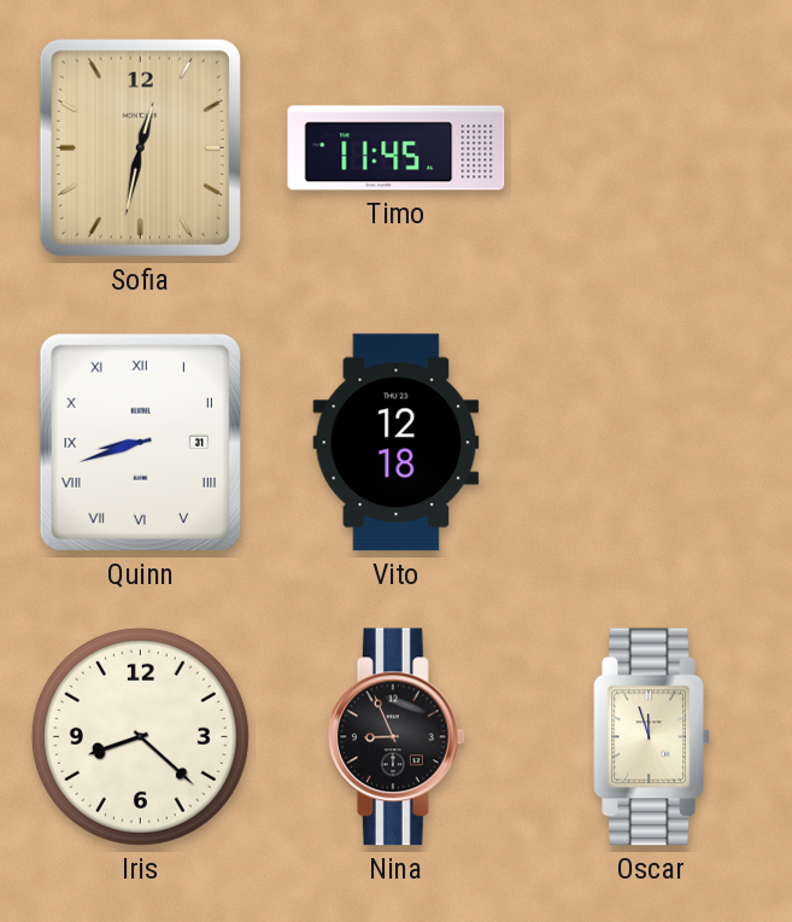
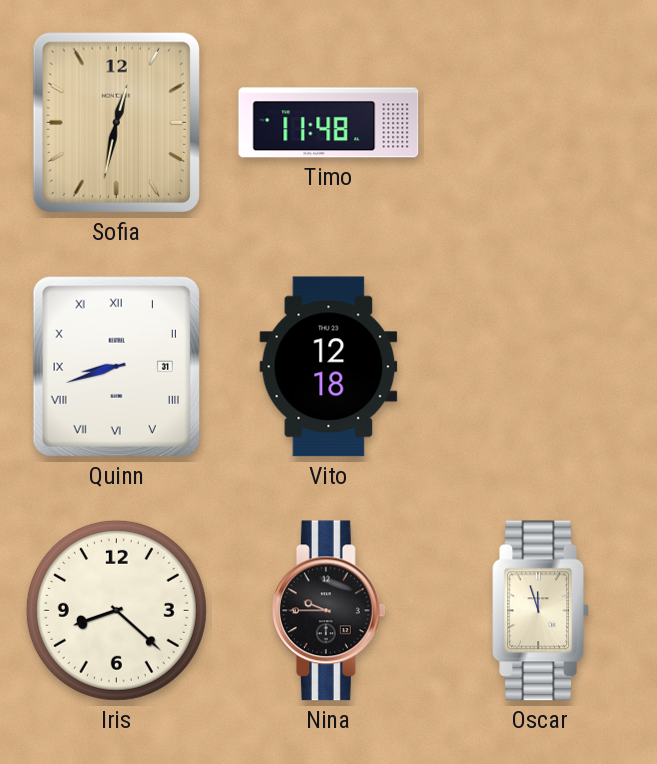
Timo: 11:45 -> 11:48 (329, 123)
Nina: 8:56 -> 9:45 (328, 611)
